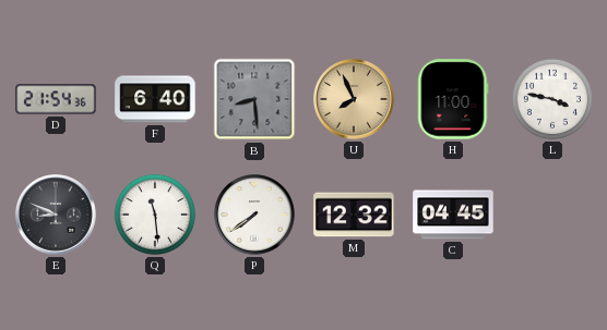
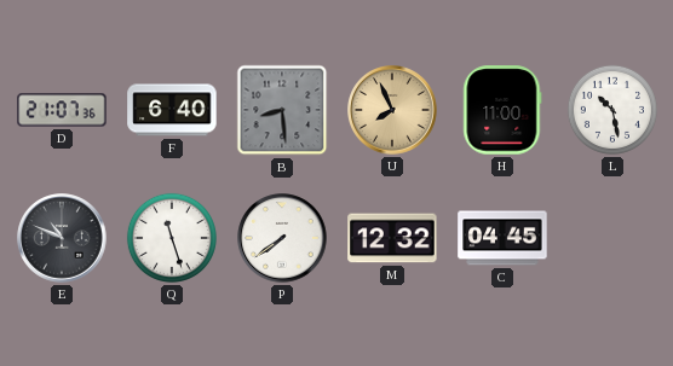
D: 21:54 -> 21:07 (62, 110)
L: 3:47 -> 10:28 (612, 110)
E: 8:49 -> 10:49 (62, 238)
Q: 11:29 -> 11:27 (172, 238)
